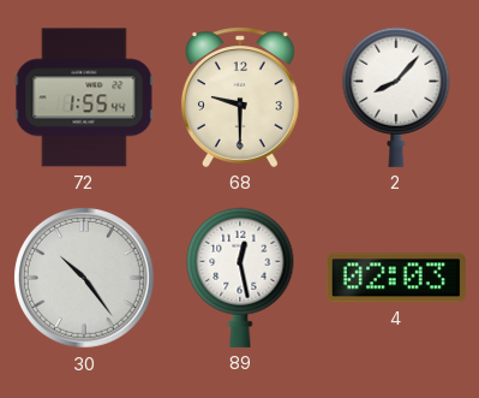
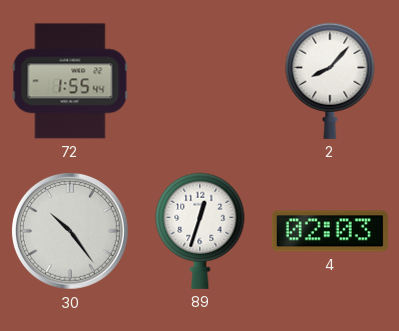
68: 9:30 -> none (240, 97)
89: 12:28 -> 12:33 (200, 231)
